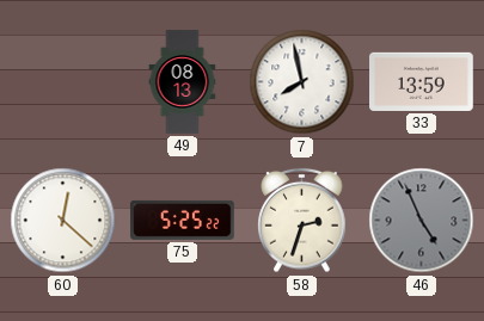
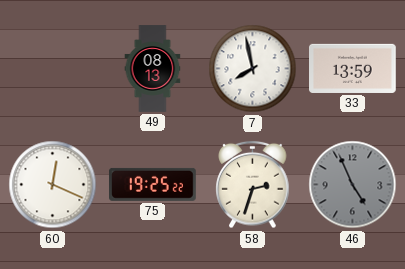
60: 12:22 -> 12:19 (53, 185)
75: 5:25 -> 19:25 (153, 184)
